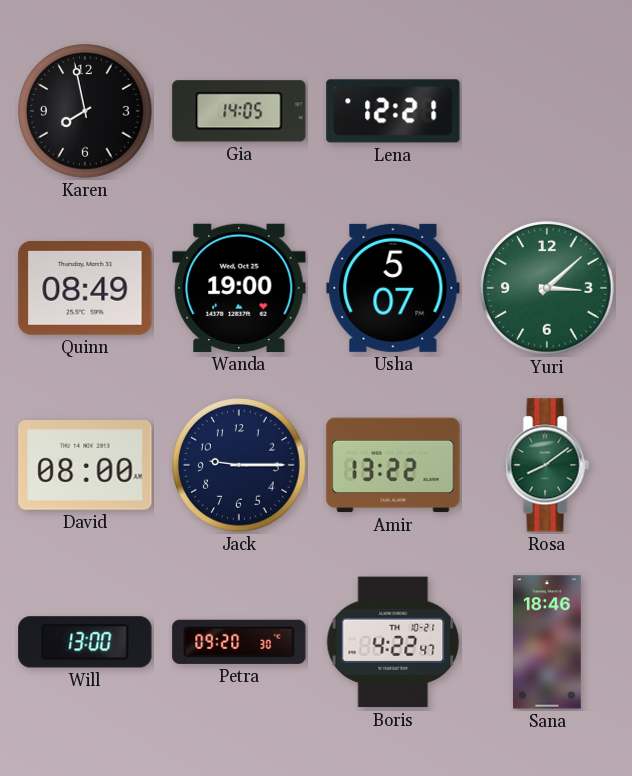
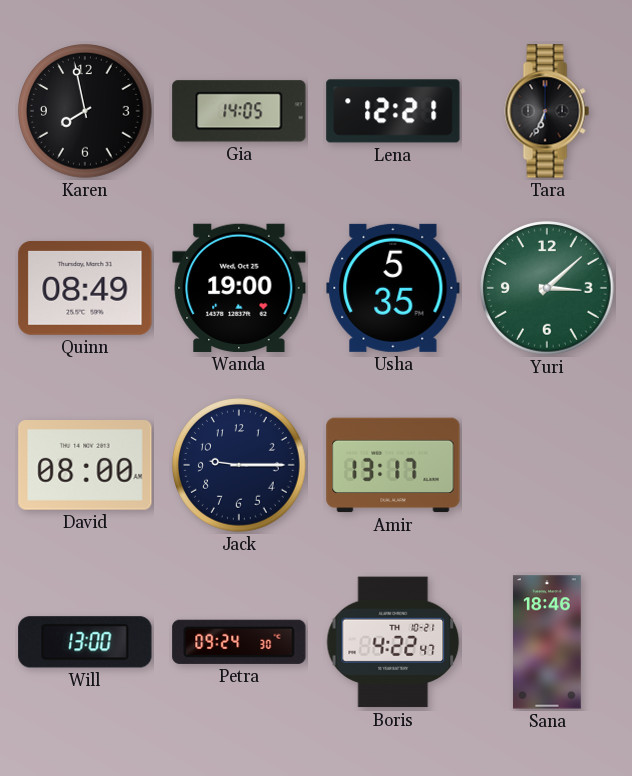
Tara: none -> 6:34 (547, 111)
Usha: 5:07 -> 5:35 (393, 288)
Amir: 13:22 -> 13:17 (393, 465)
Rosa: 8:09 -> none (547, 465)
Petra: 09:20 -> 09:24 (239, 642)
